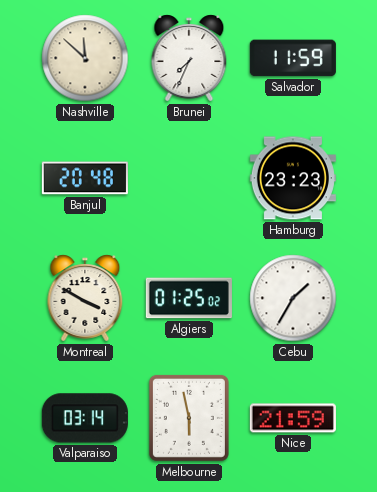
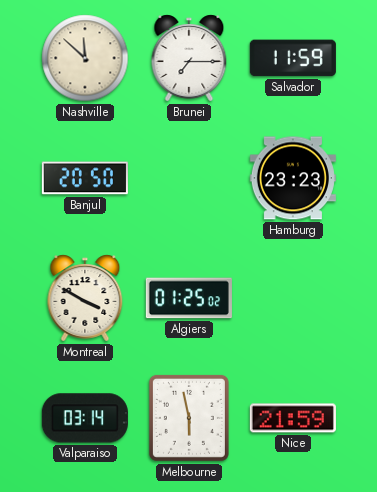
Brunei: 7:34 -> 7:15 (189, 58)
Banjul: 20:48 -> 20:50 (85, 178)
Cebu: 1:35 -> none (293, 298)
